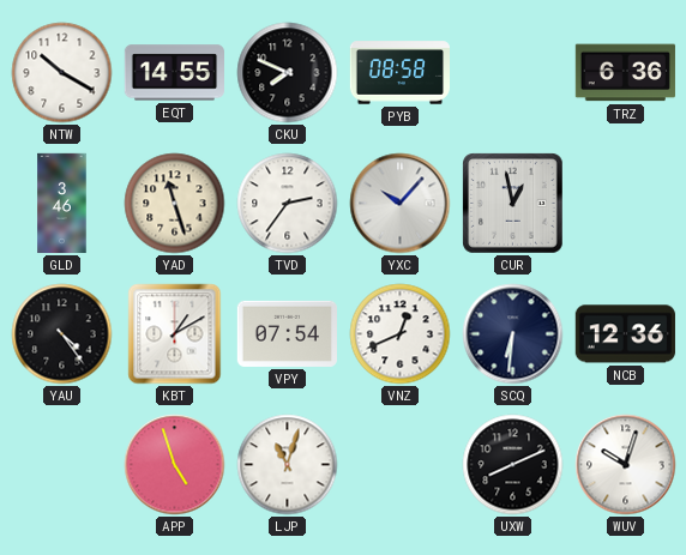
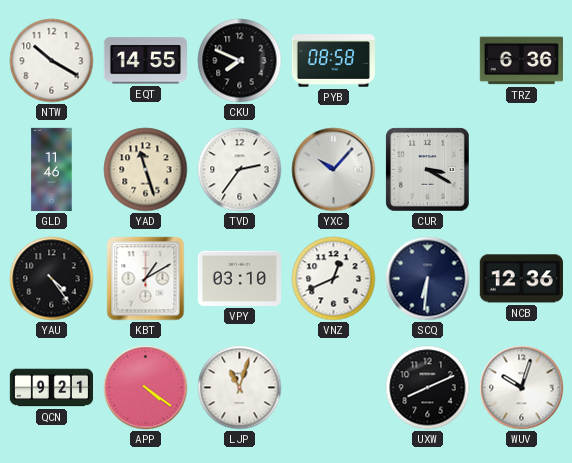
GLD: 3:46 -> 11:46 (52, 170)
CUR: 12:58 -> 3:20 (428, 170)
VPY: 07:54 -> 03:10 (239, 278)
QCN: none -> 9:21 (51, 388)
APP: 4:57 -> 4:21 (146, 388)
